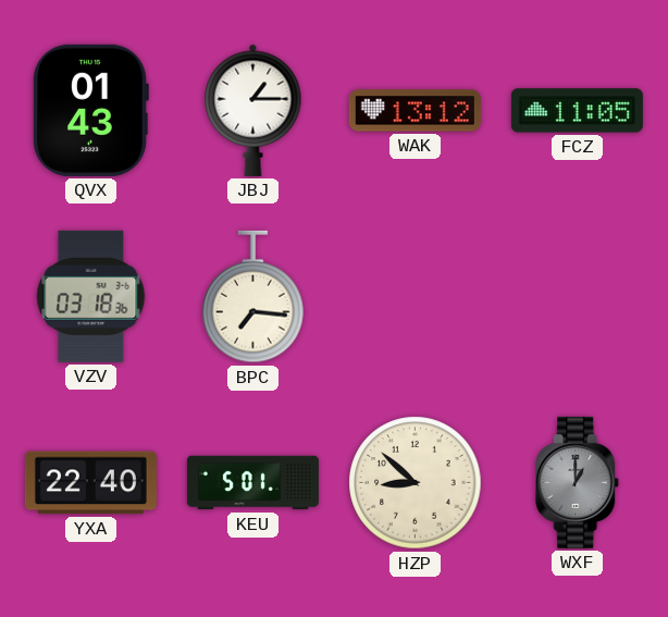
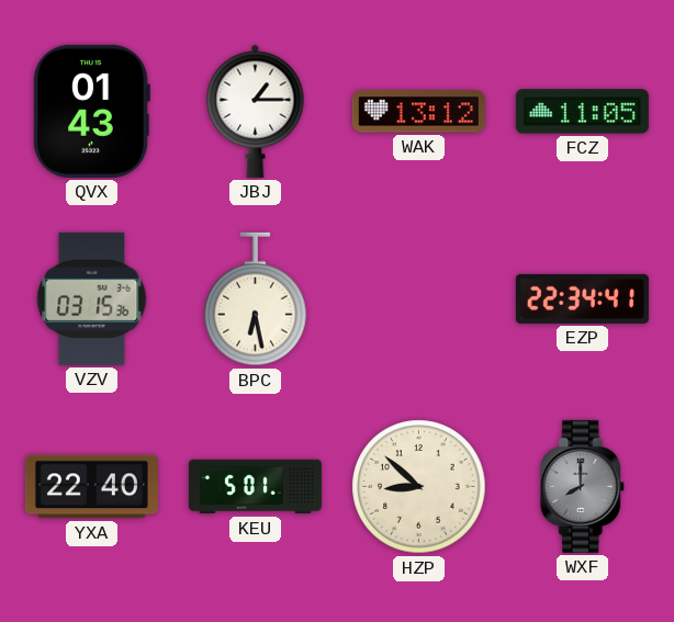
VZV: 03:18 -> 03:15 (92, 298)
BPC: 7:16 -> 6:28 (256, 299)
EZP: none -> 22:34 (582, 298)
WXF: 1:00 -> 8:00 (583, 486)
